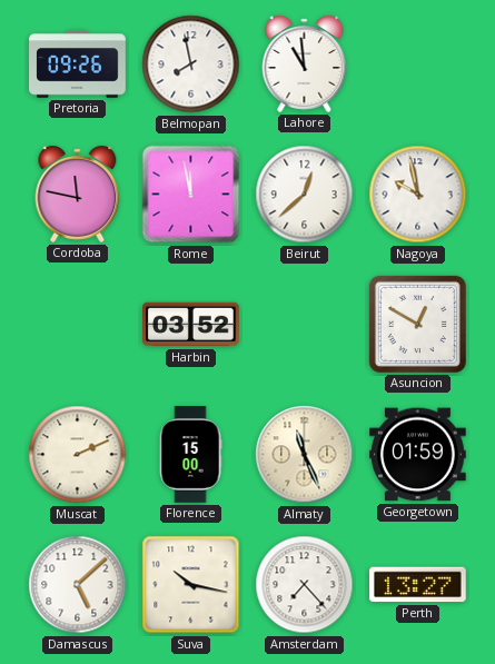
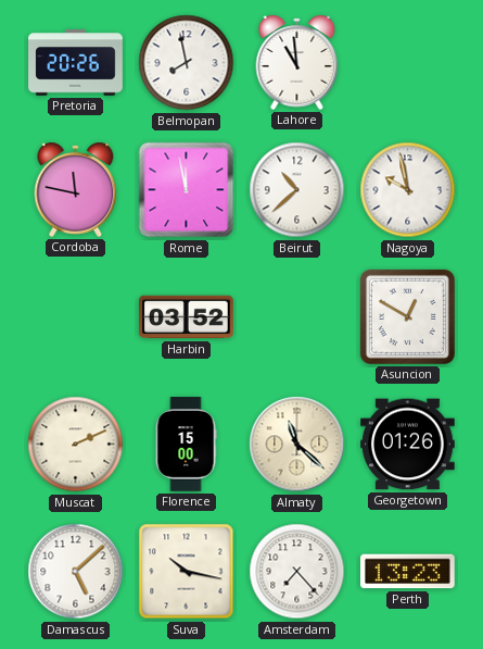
Pretoria: 09:26 -> 20:26 (76, 63)
Beirut: 12:38 -> 10:38 (297, 190)
Almaty: 11:26 -> 11:22 (297, 445)
Georgetown: 01:59 -> 01:26 (408, 445)
Perth: 13:27 -> 13:23 (408, 572)
